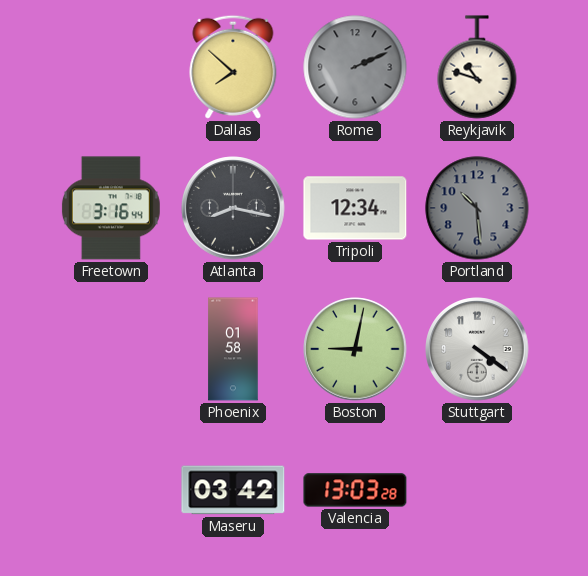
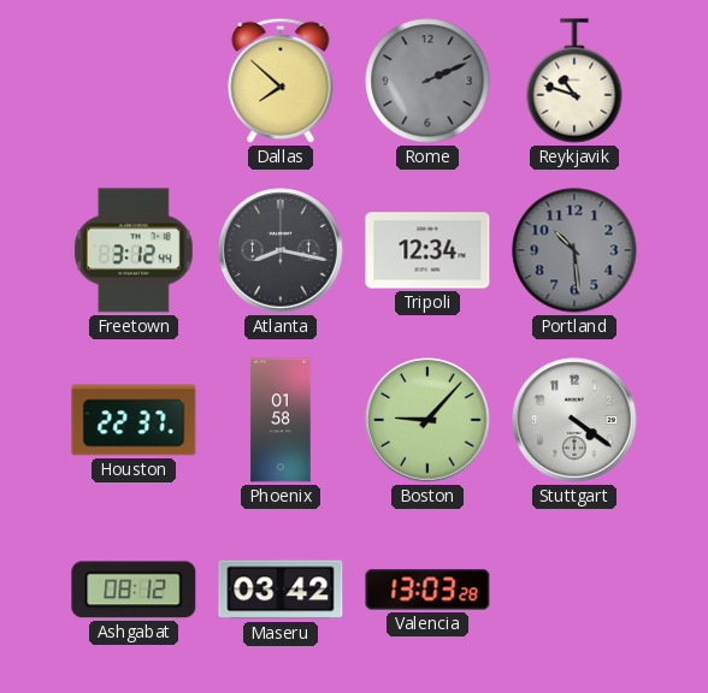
Freetown: 3:16 -> 3:12 (134, 250)
Houston: none -> 22:37 (134, 420)
Boston: 9:02 -> 9:07 (427, 420)
Ashgabat: none -> 08:12 (134, 590)
